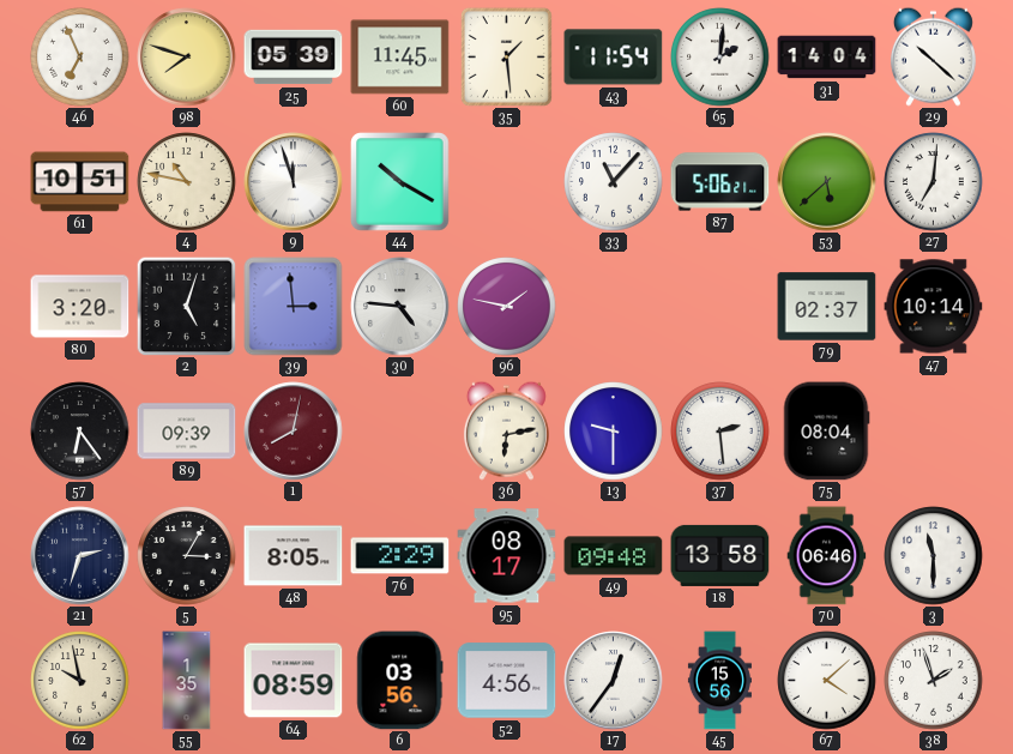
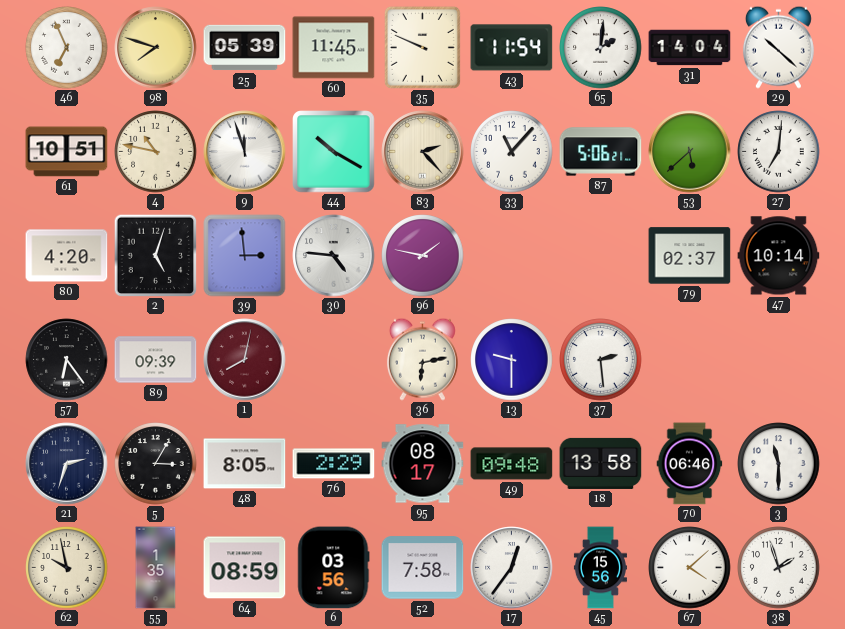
35: 1:29 -> 9:49 (422, 47)
83: none -> 2:23 (423, 152)
80: 3:20 -> 4:20 (67, 256)
75: 08:04 -> none (826, 432)
52: 4:56 -> 7:58 (423, 568)
